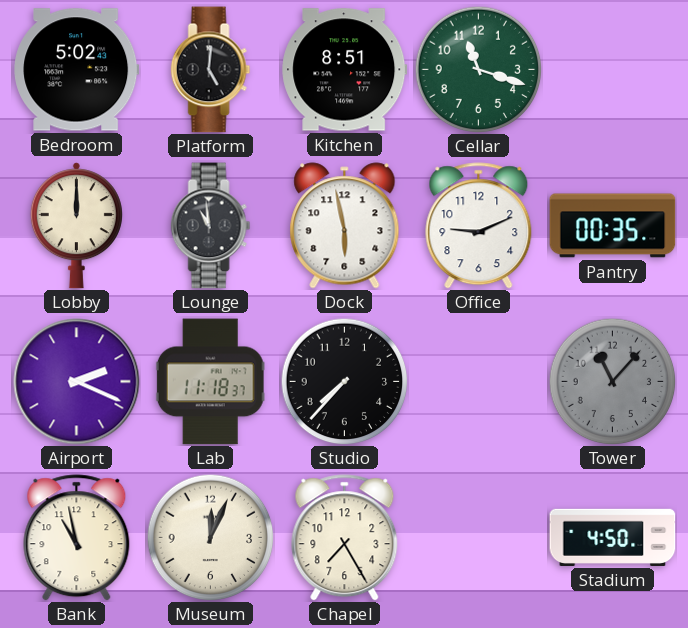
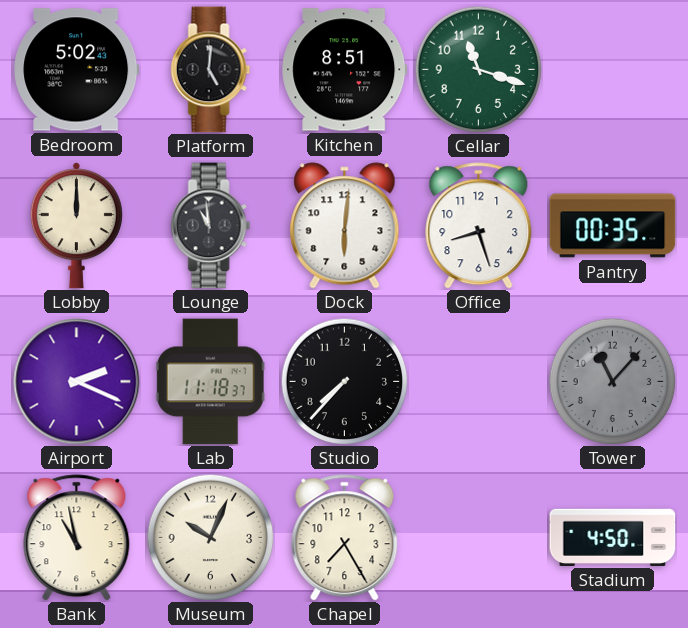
Dock: 5:58 -> 6:01 (345, 226)
Office: 9:11 -> 8:27 (479, 226)
Museum: 12:04 -> 10:04 (210, 537)
